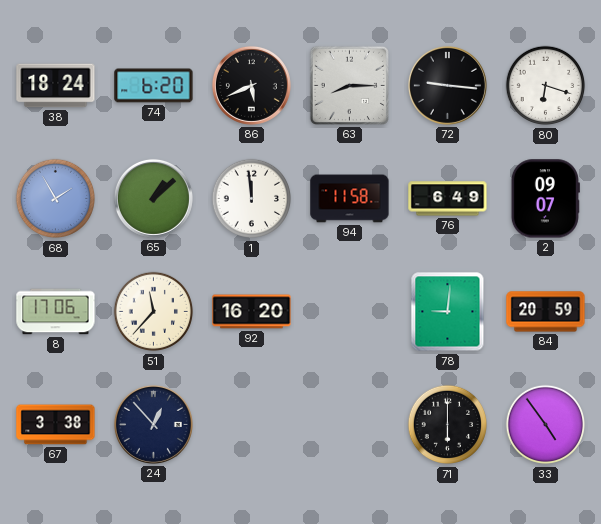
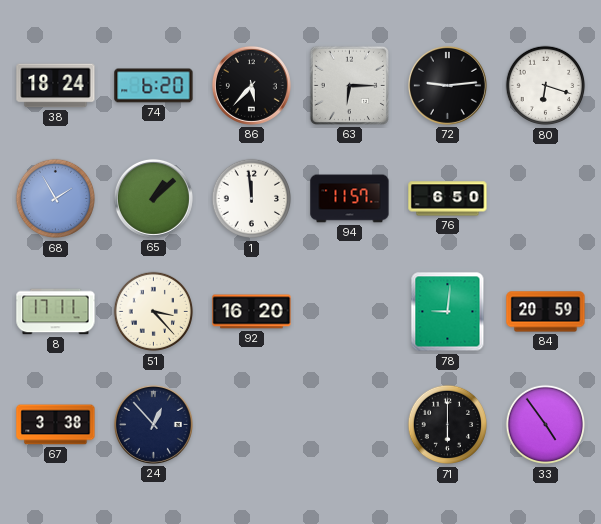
86: 5:41 -> 5:37 (251, 85)
63: 8:15 -> 6:15 (349, 85)
72: 9:16 -> 9:14 (447, 85)
94: 11:58 -> 11:57 (350, 199)
76: 6:49 -> 6:50 (448, 199)
2: 09:07 -> none (545, 199)
8: 17:06 -> 17:11 (56, 312)
51: 11:37 -> 3:23 (154, 312)
